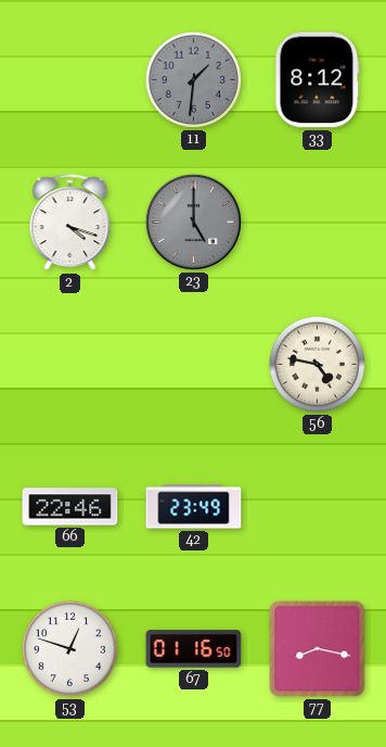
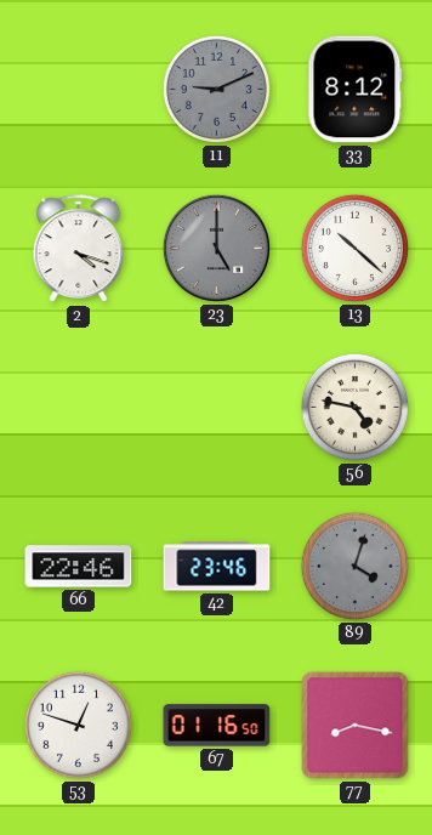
11: 1:31 -> 9:11 (216, 89)
13: none -> 10:22 (354, 248)
42: 23:49 -> 23:46 (217, 567)
89: none -> 4:03 (354, 566)
